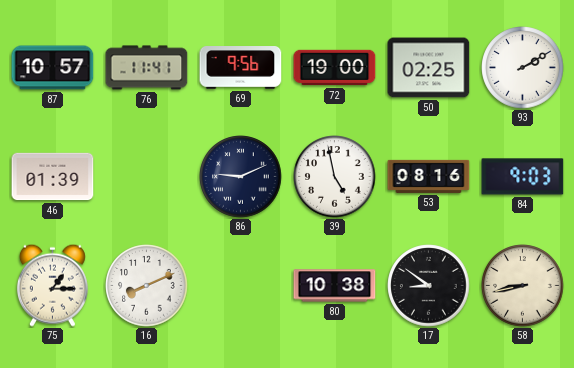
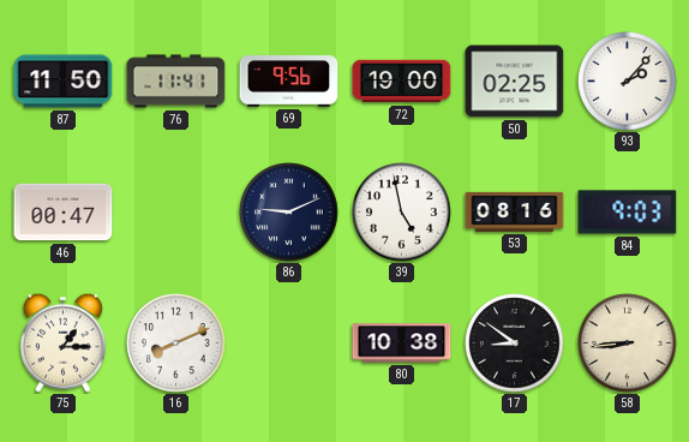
87: 10:57 -> 11:50 (64, 82)
93: 2:10 -> 2:07 (628, 82)
46: 01:39 -> 00:47 (64, 213)
58: 8:43 -> 8:44 (628, 344)
